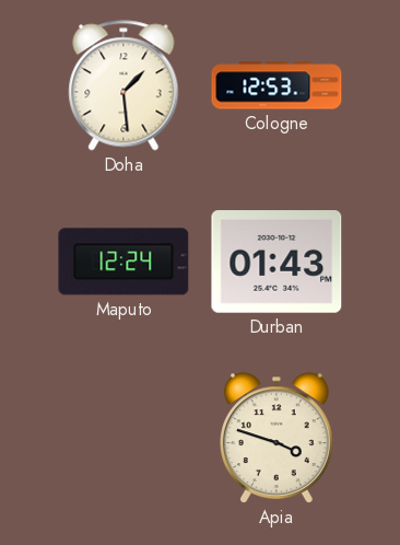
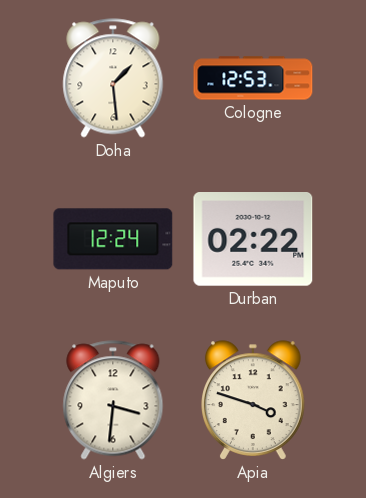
Durban: 01:43 -> 02:22 (253, 240)
Algiers: none -> 3:31 (113, 400)
